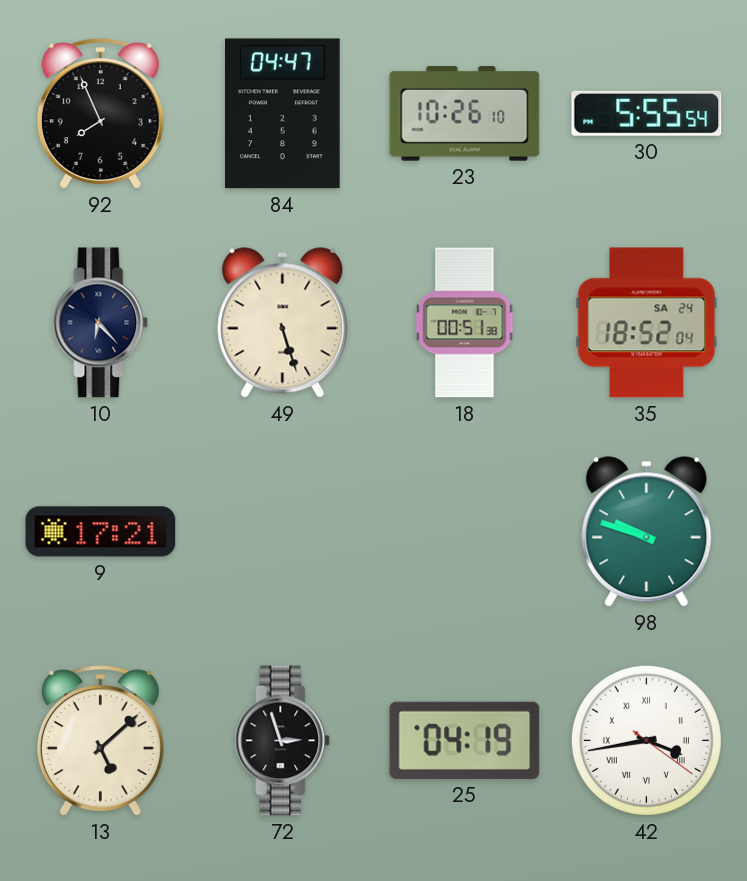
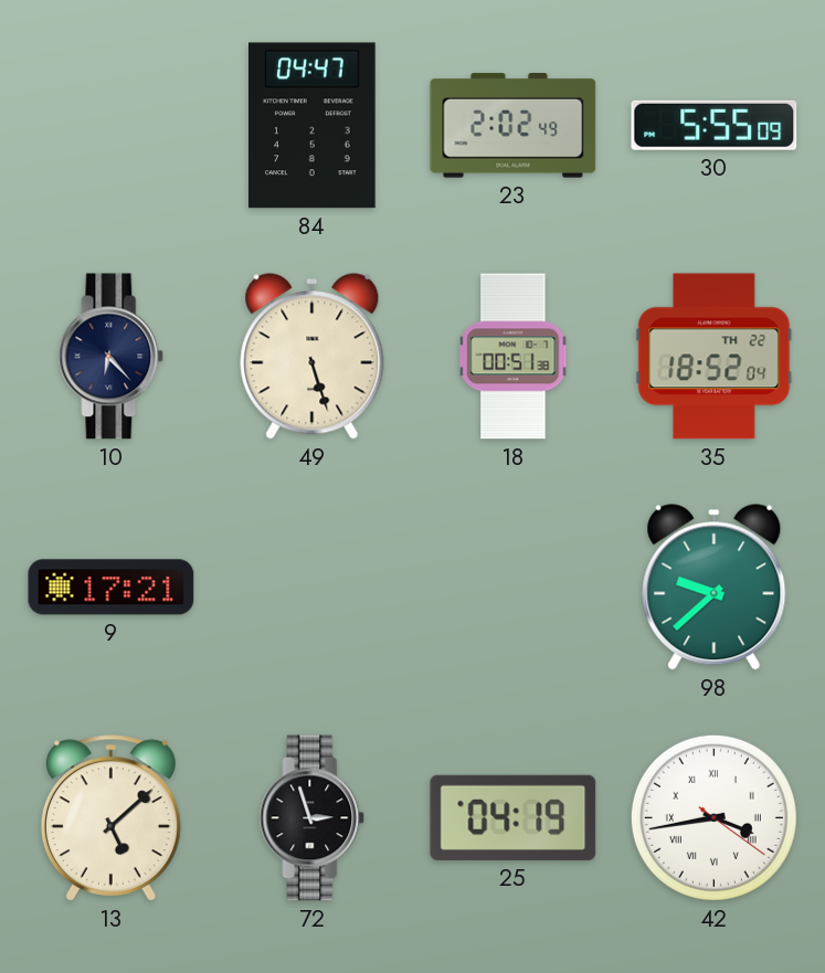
92: 7:56 -> none (100, 114)
23: 10:26 -> 2:02 (514, 126)
30: 5:55:54 -> 5:55:09 (715, 125)
35 date: SA 24 -> TH 22 (715, 357)
98: 9:48 -> 9:38 (715, 588)
